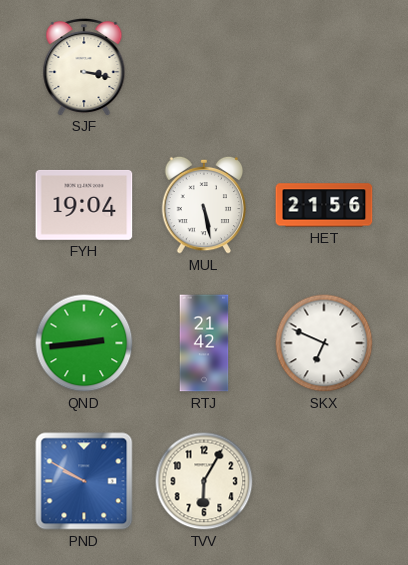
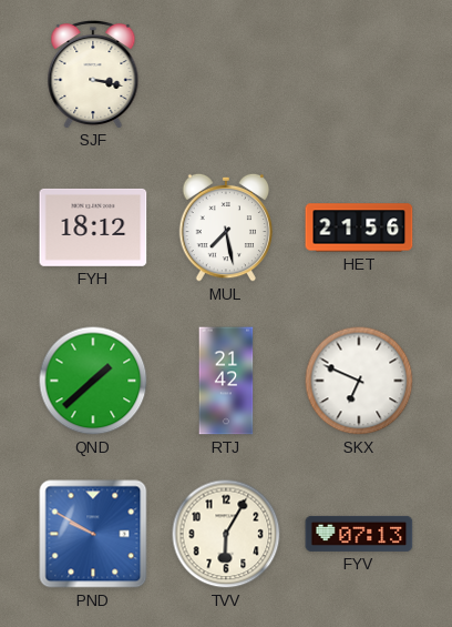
FYH: 19:04 -> 18:12 (93, 227)
MUL: 5:28 -> 7:28 (226, 227)
QND: 2:44 -> 1:38 (93, 381)
FYV: none -> 07:13 (359, 534)
